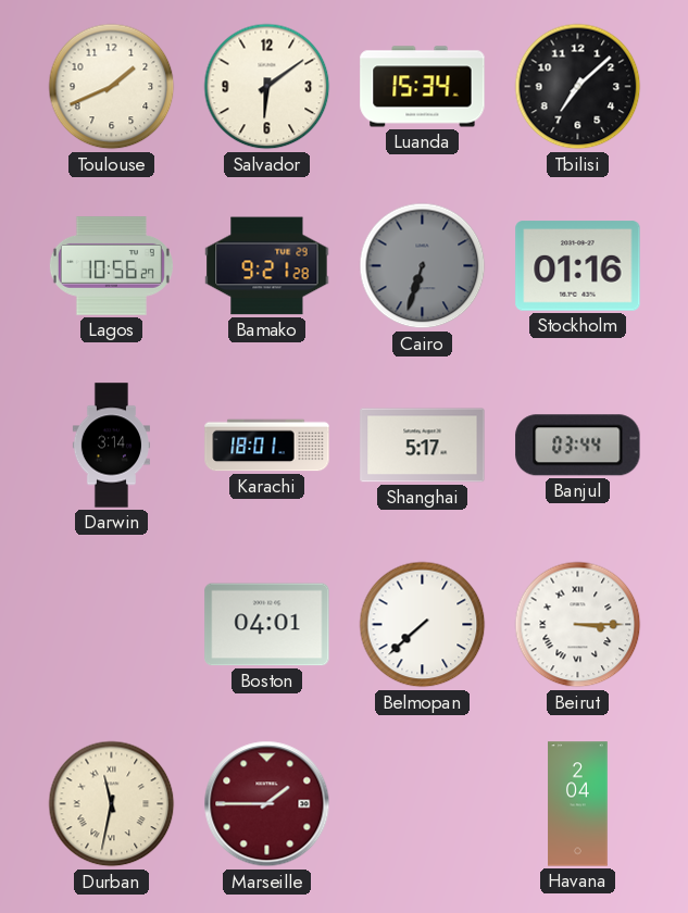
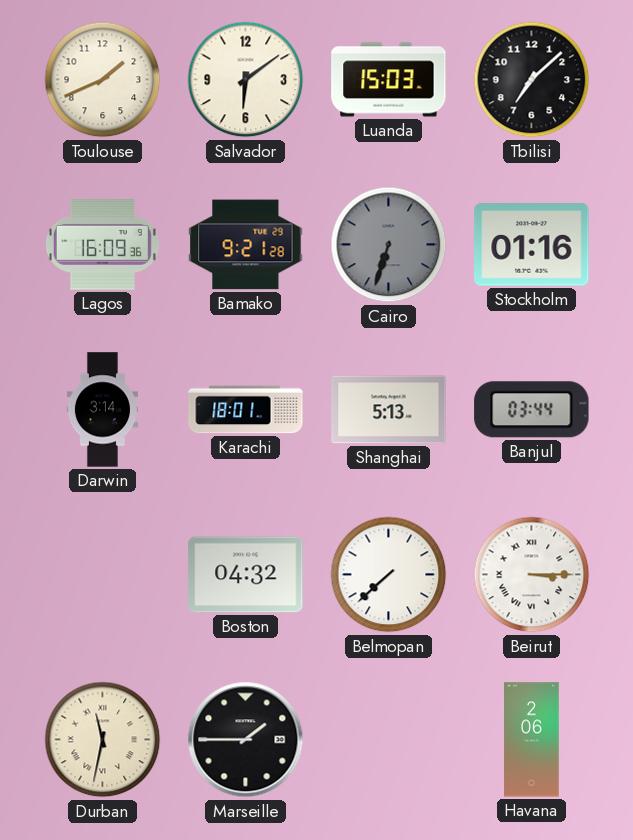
Luanda: 15:34 -> 15:03 (389, 80)
Lagos: 10:56 -> 16:09 (102, 245)
Shanghai: 5:17 -> 5:13 (389, 410)
Boston: 04:01 -> 04:32 (246, 575)
Marseille dial: burgundy -> black (246, 740)
Havana: 2:04 -> 2:06 (532, 740)
